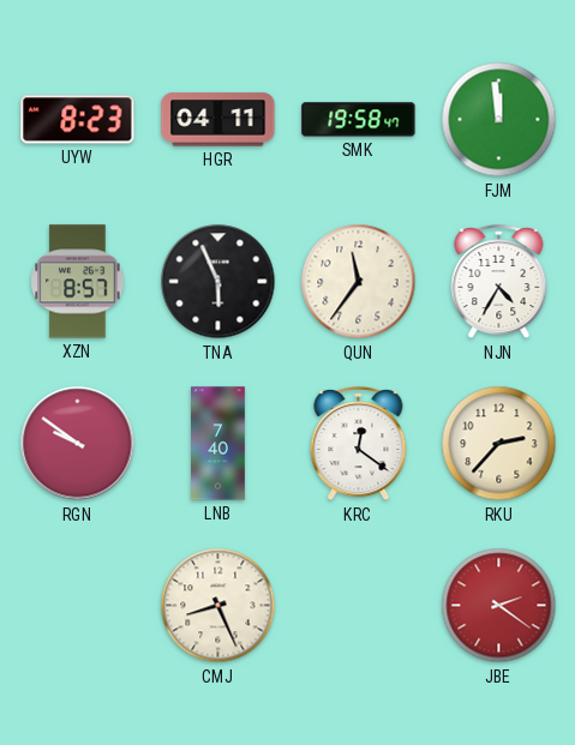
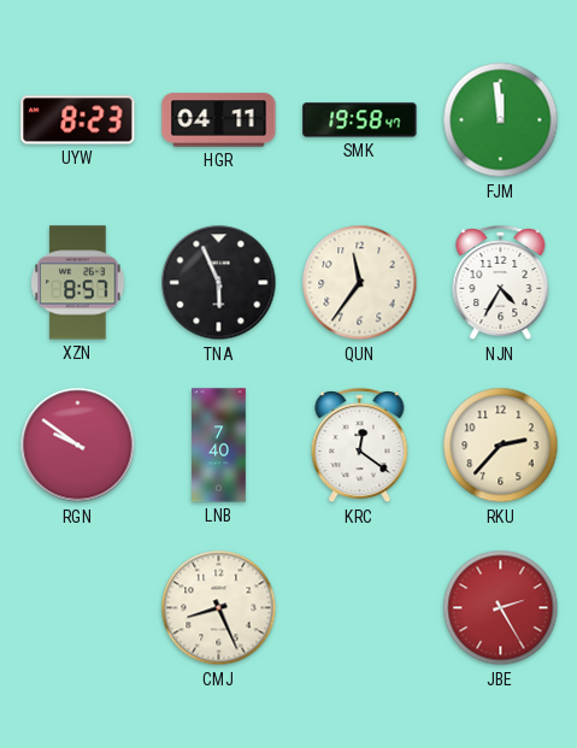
JBE: 2:21 -> 2:25 (501, 608)
